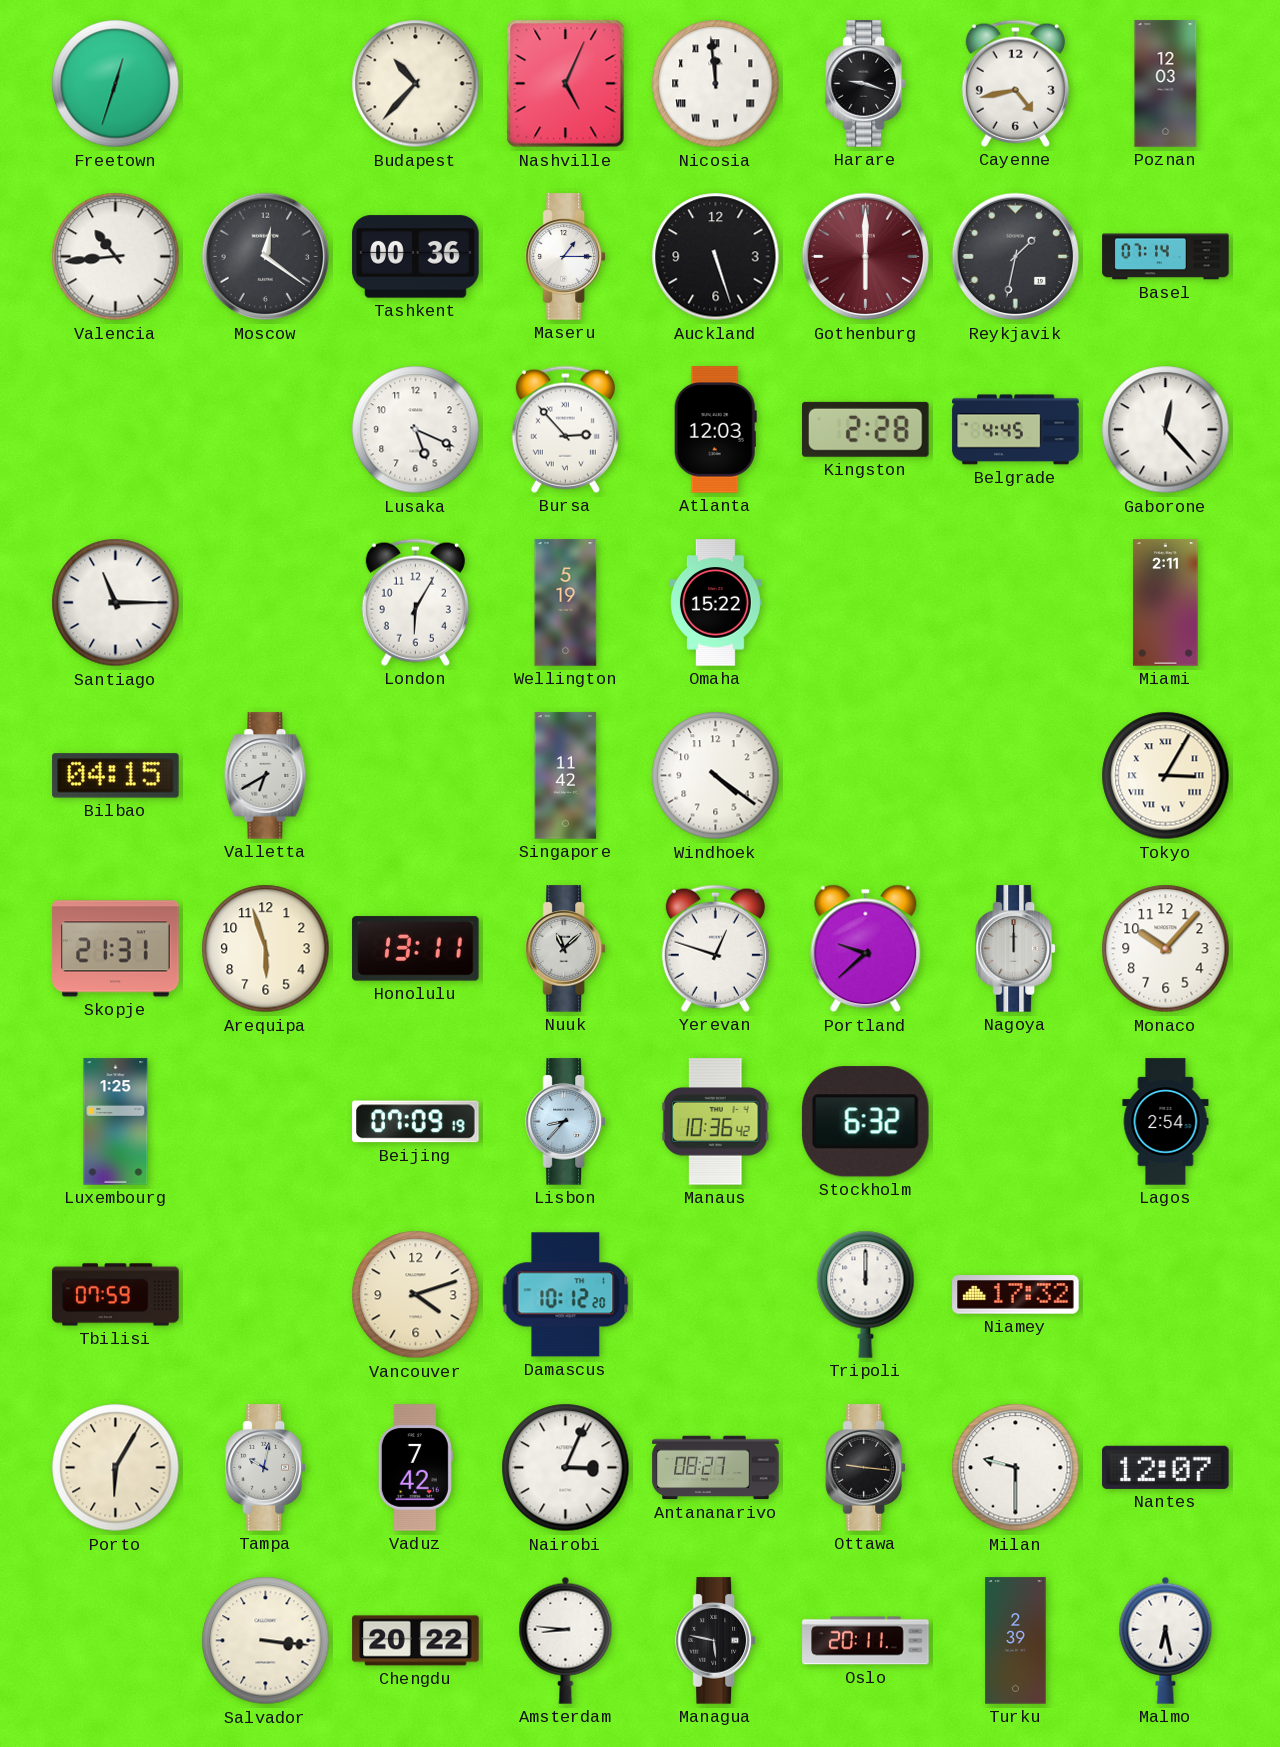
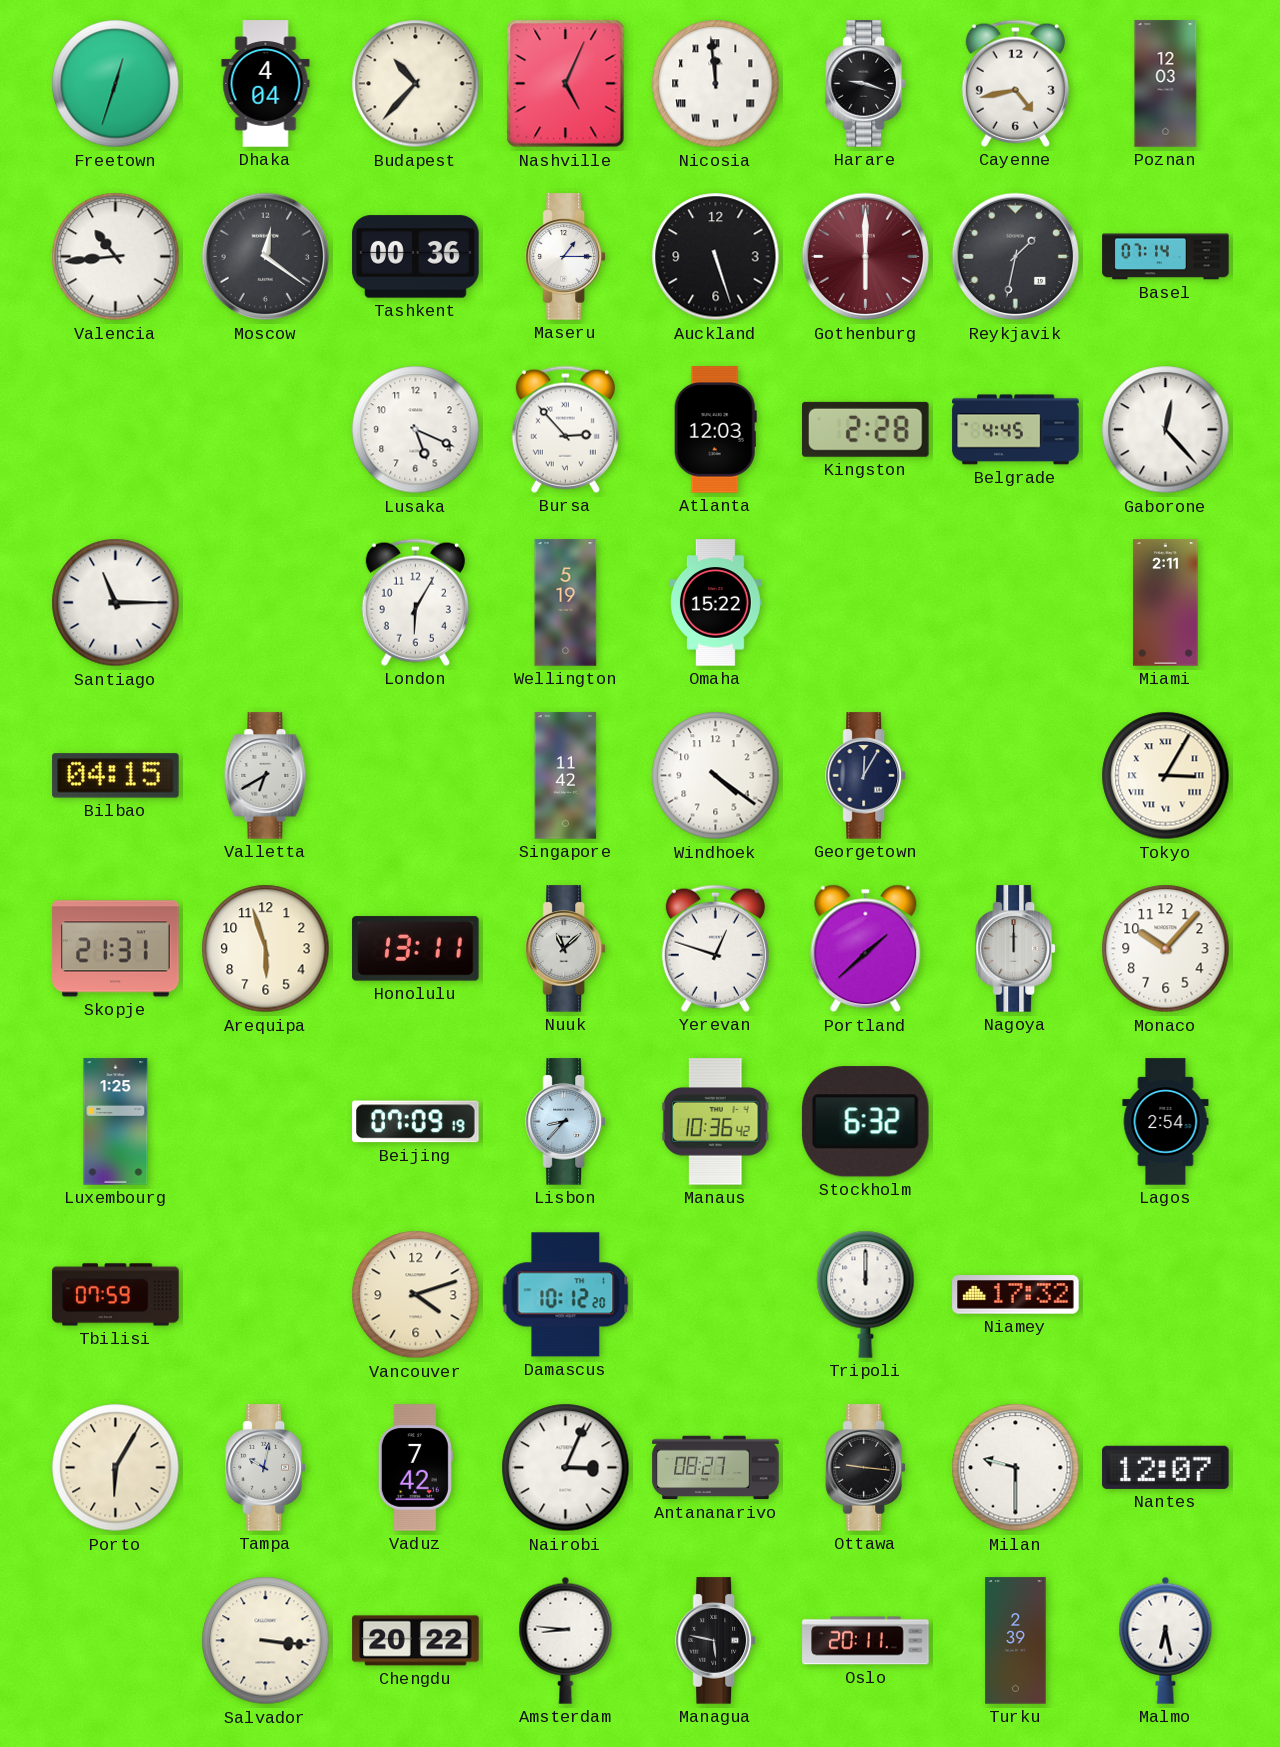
Dhaka: none -> 4:04 (266, 84)
Georgetown: none -> 12:05 (865, 776)
Portland: 9:38 -> 1:38 (866, 949)
